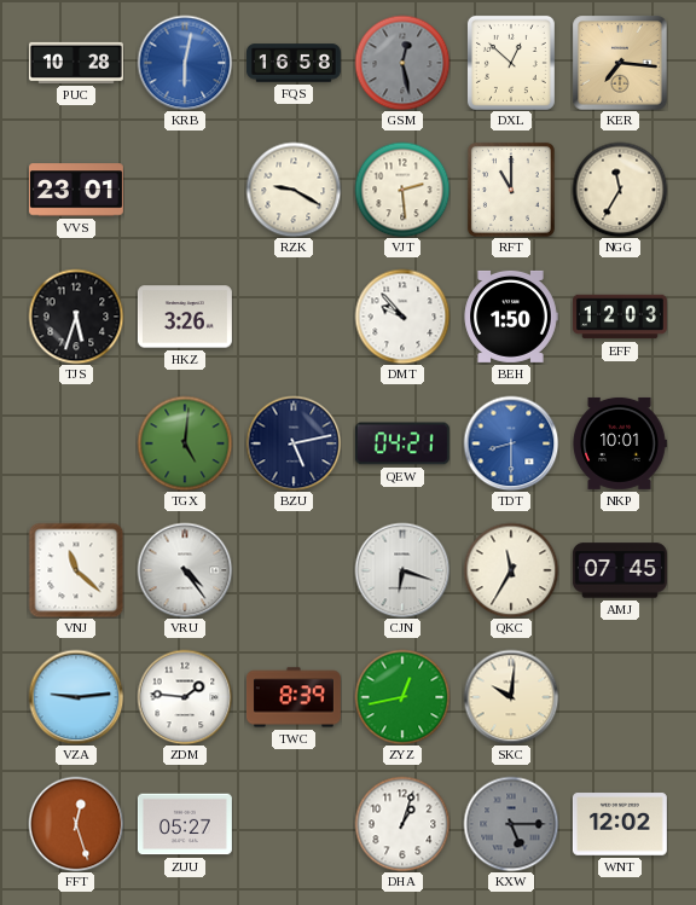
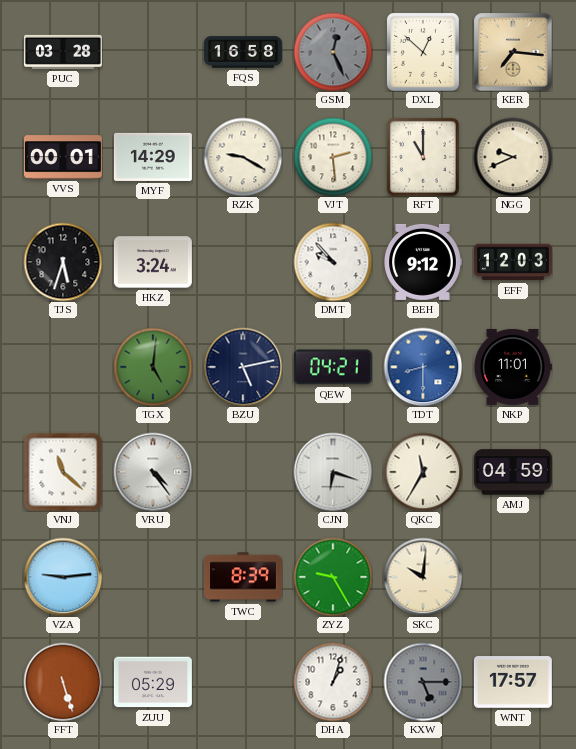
PUC: 10:28 -> 03:28 (63, 52)
KRB: 6:02 -> none (185, 63)
GSM: 12:28 -> 12:26 (333, 52)
VVS: 23:01 -> 00:01 (63, 157)
MYF: none -> 14:29 (153, 157)
NGG: 11:35 -> 9:41 (513, 157)
HKZ: 3:26 -> 3:24 (153, 262)
BEH: 1:50 -> 9:12 (423, 262)
NKP: 10:01 -> 11:01 (513, 367)
AMJ: 07:45 -> 04:59 (513, 472)
ZDM: 1:46 -> none (185, 697)
ZYZ: 12:43 -> 9:25 (333, 577)
FFT: 12:27 -> 5:27 (63, 682)
ZUU: 05:27 -> 05:29 (153, 682)
WNT: 12:02 -> 17:57 (513, 682)
